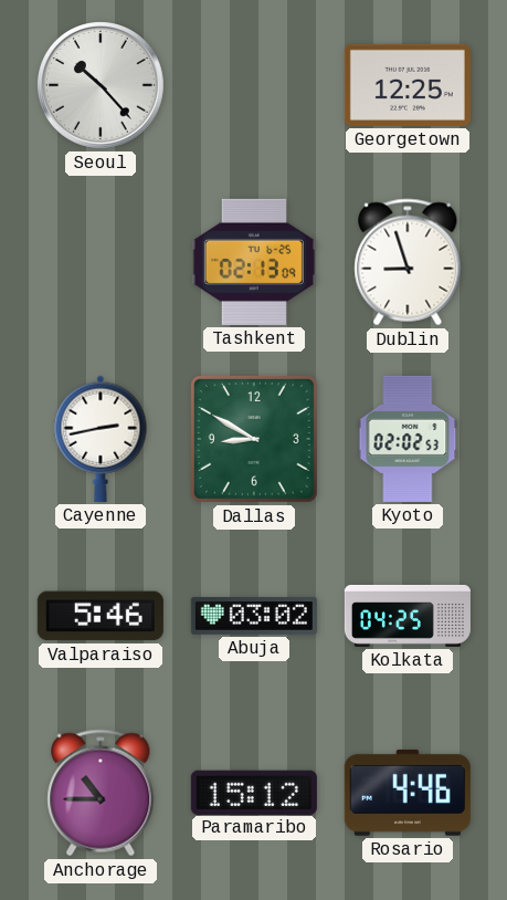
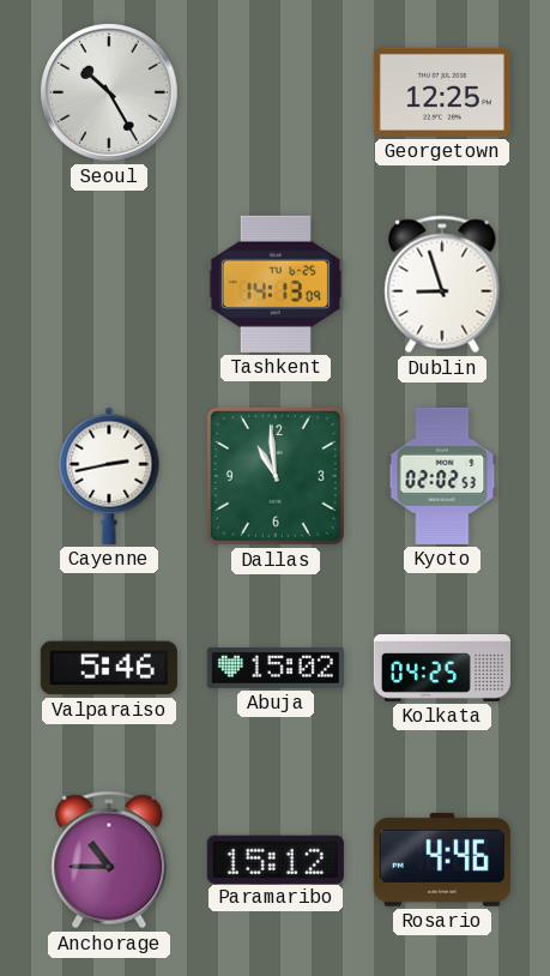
Seoul: 10:23 -> 10:25 (110, 94)
Tashkent: 02:13 -> 14:13 (276, 284)
Dallas: 8:50 -> 10:59 (276, 476)
Abuja: 03:02 -> 15:02 (276, 668)
